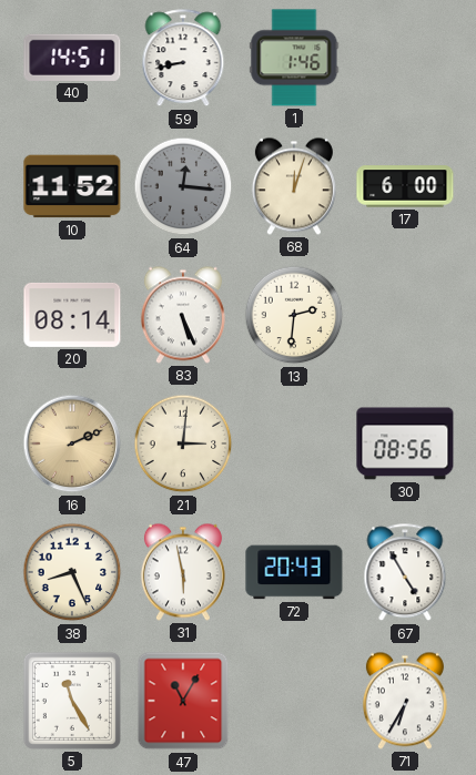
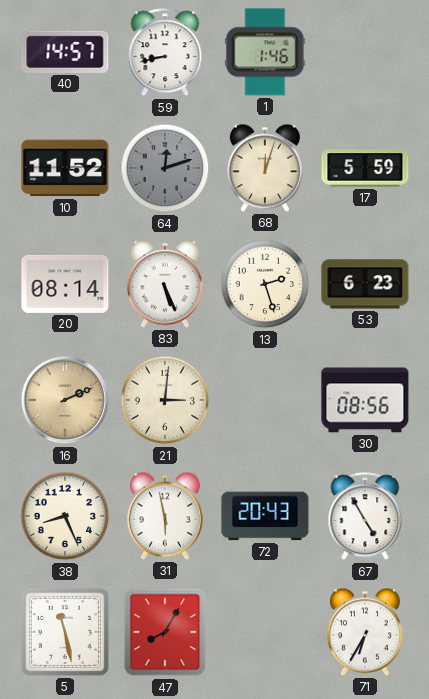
40: 14:51 -> 14:57 (65, 52)
64: 12:16 -> 12:12 (165, 168)
17: 6:00 -> 5:59 (365, 168)
13: 2:31 -> 2:27 (265, 284)
53: none -> 6:23 (365, 284)
5: 11:25 -> 11:28 (65, 632)
47: 11:05 -> 8:05 (165, 632)
